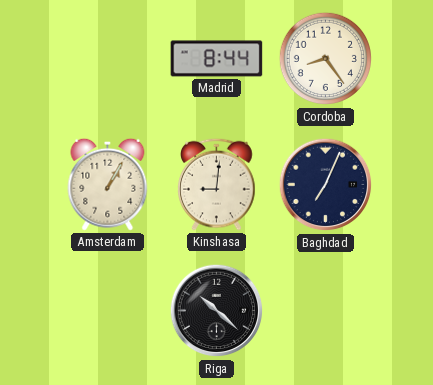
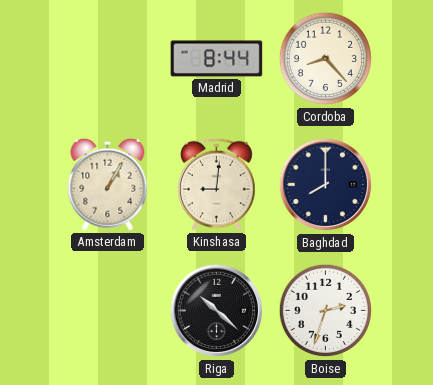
Cordoba: 8:24 -> 8:23 (326, 59)
Baghdad: 7:04 -> 8:00 (326, 185)
Boise: none -> 2:33 (326, 311)
